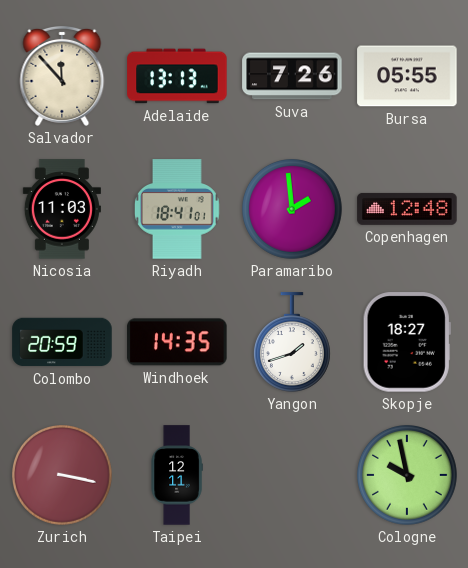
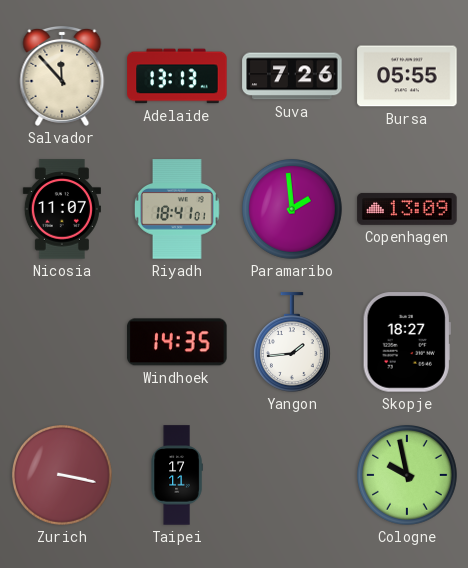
Nicosia: 11:03 -> 11:07 (62, 209)
Copenhagen: 12:48 -> 13:09 (407, 209)
Colombo: 20:59 -> none (62, 342)
Yangon: 1:42 -> 1:44 (292, 342)
Taipei: 12:11 -> 17:11 (177, 475)
